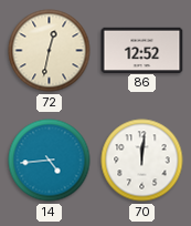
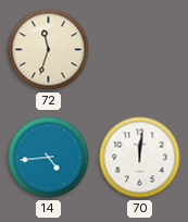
72: 12:32 -> 11:33 (49, 50)
86: 12:52 -> none (142, 50)
